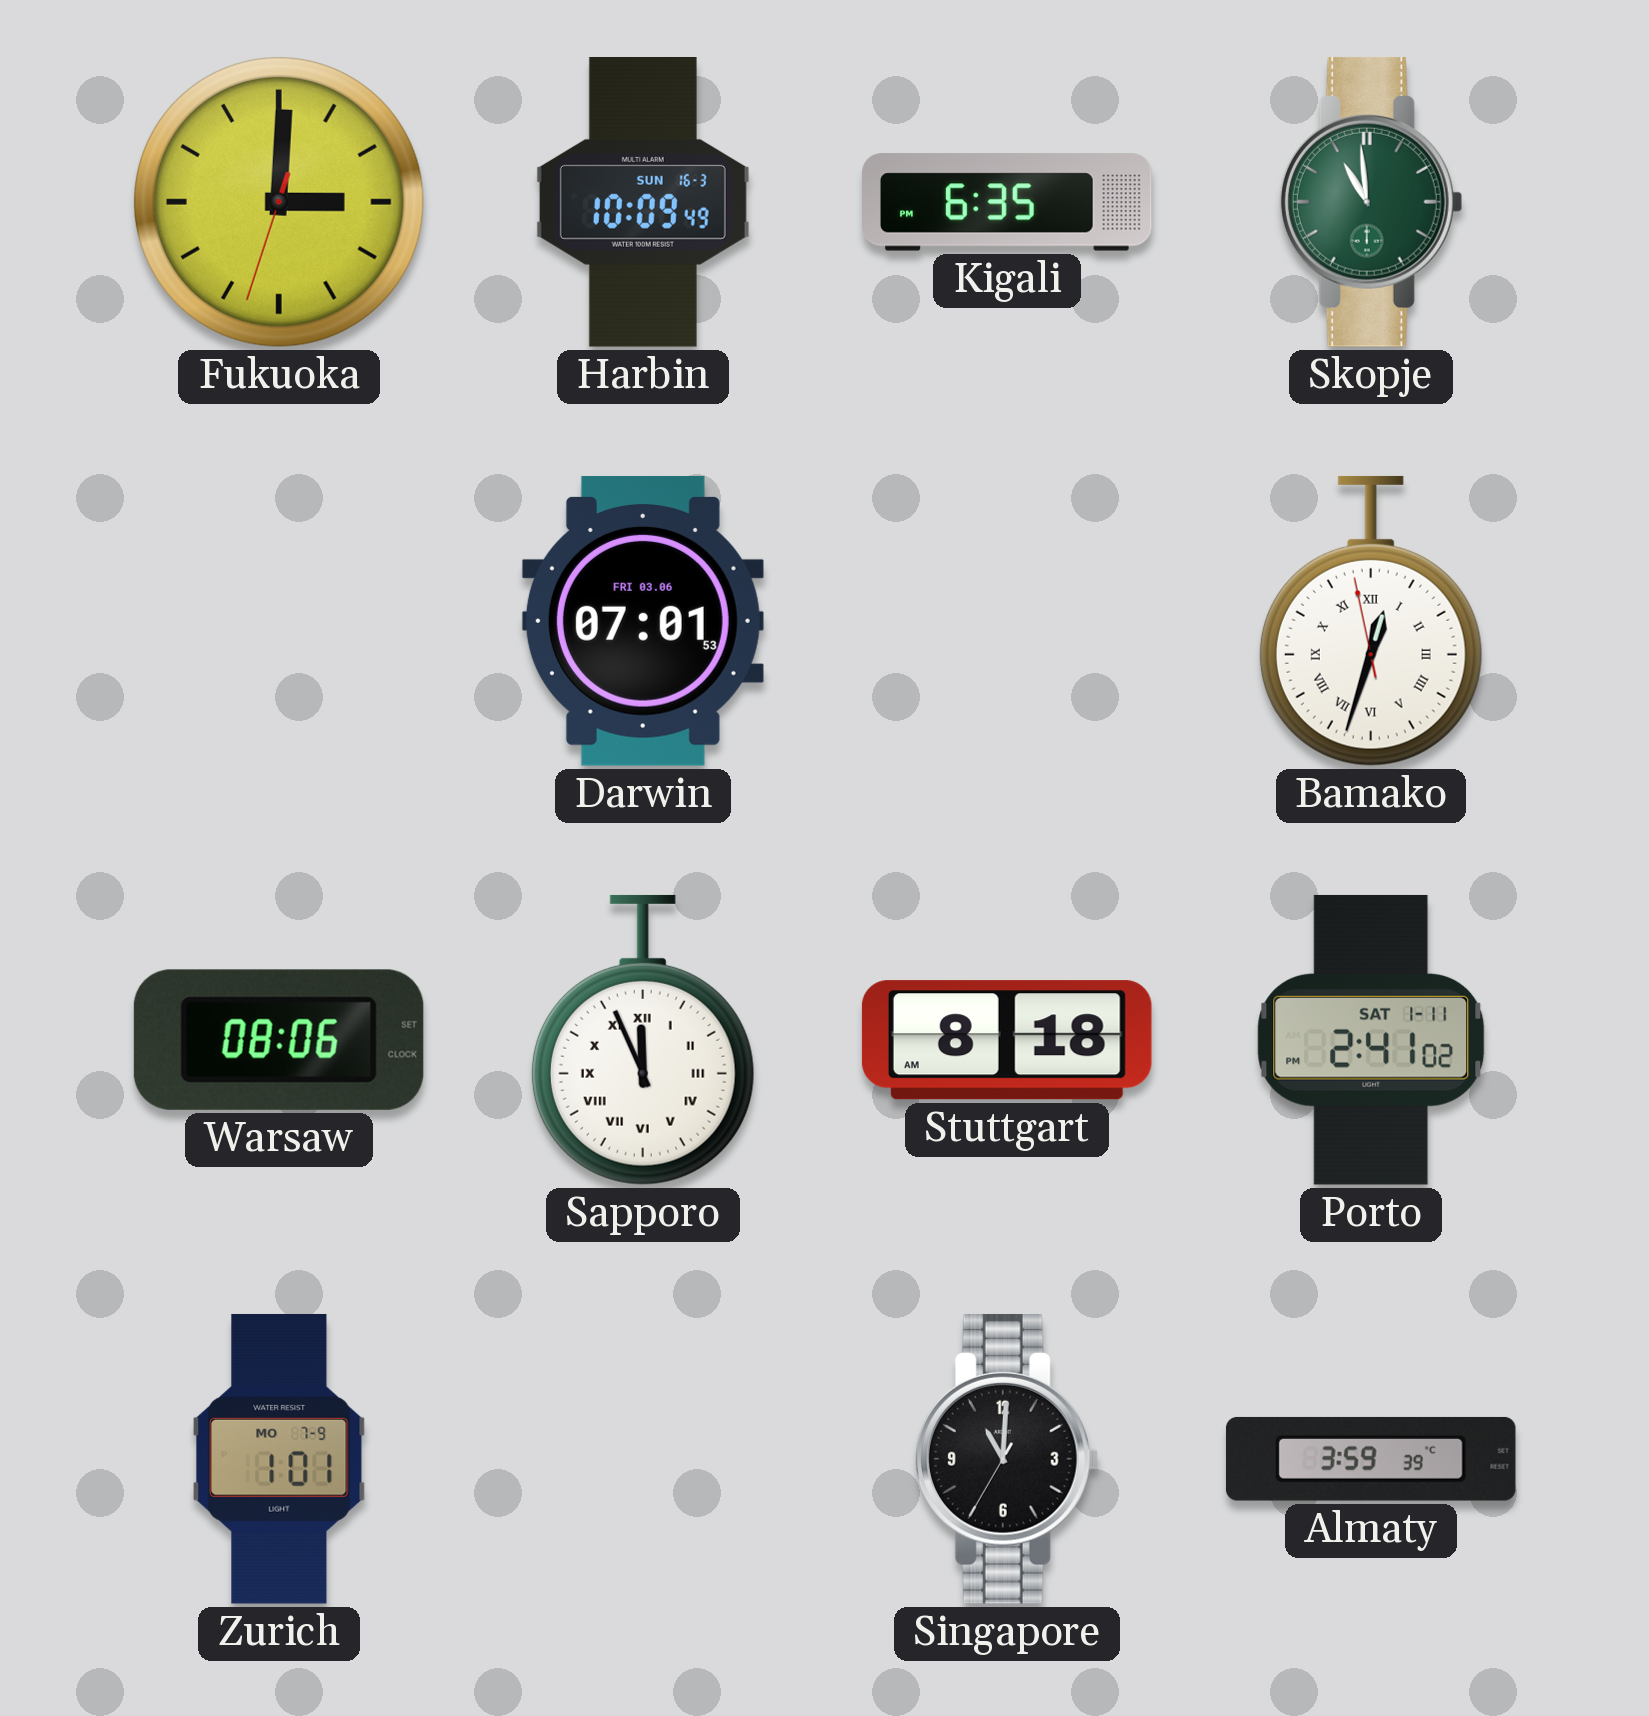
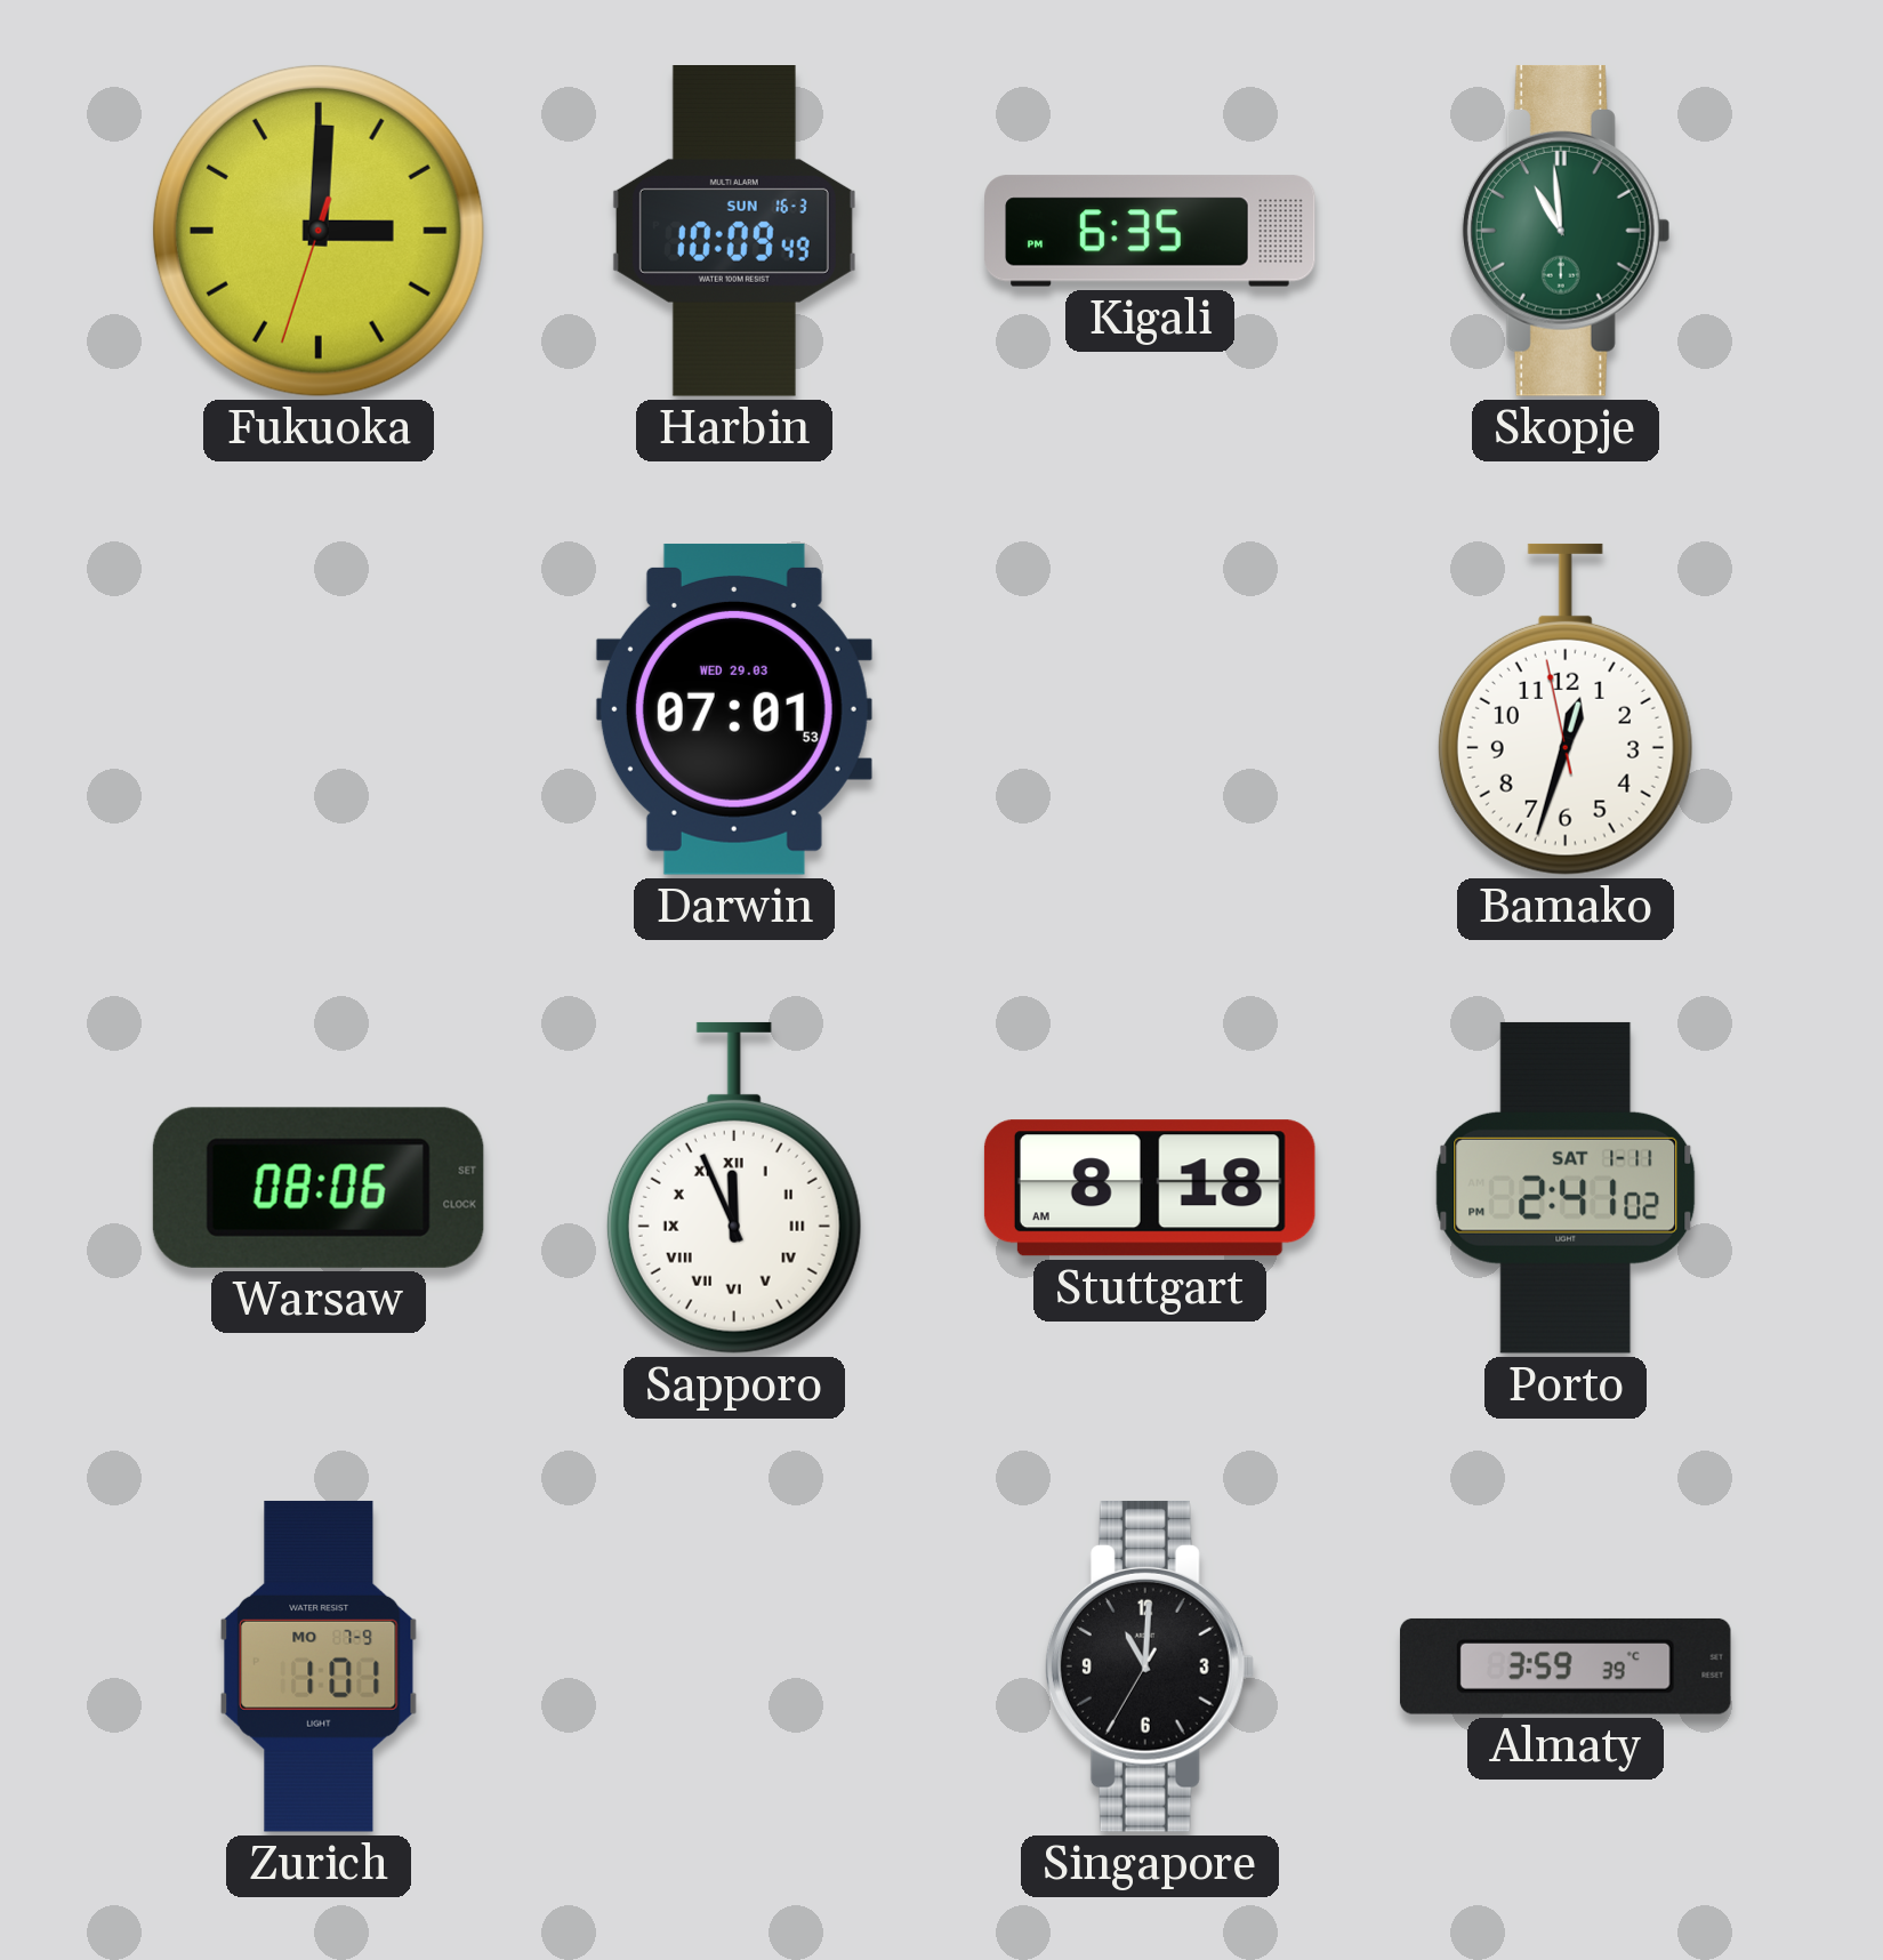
Darwin date: FRI 03.06 -> WED 29.03 (734, 709)
Bamako numerals: Roman -> Arabic (1566, 709)
